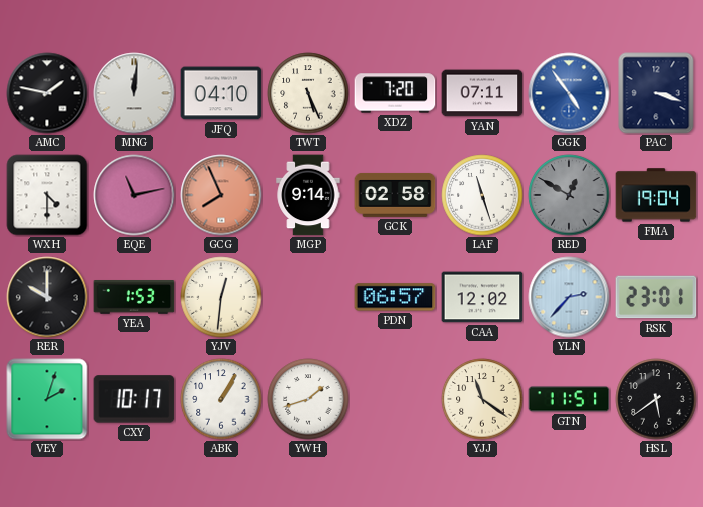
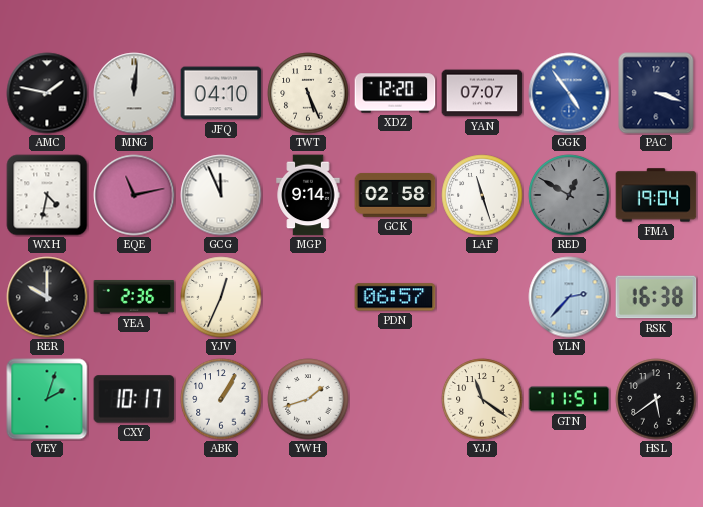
XDZ: 7:20 -> 12:20 (395, 93)
YAN: 07:11 -> 07:07 (482, 93)
WXH: 4:30 -> 4:32 (47, 195)
GCG: 7:56 -> 11:56 (221, 195)
GCG dial: salmon -> white (221, 195)
YEA: 1:53 -> 2:36 (134, 297)
YJV: 12:31 -> 12:34 (221, 297)
CAA: 12:02 -> none (482, 297)
RSK: 23:01 -> 16:38 (656, 297)
